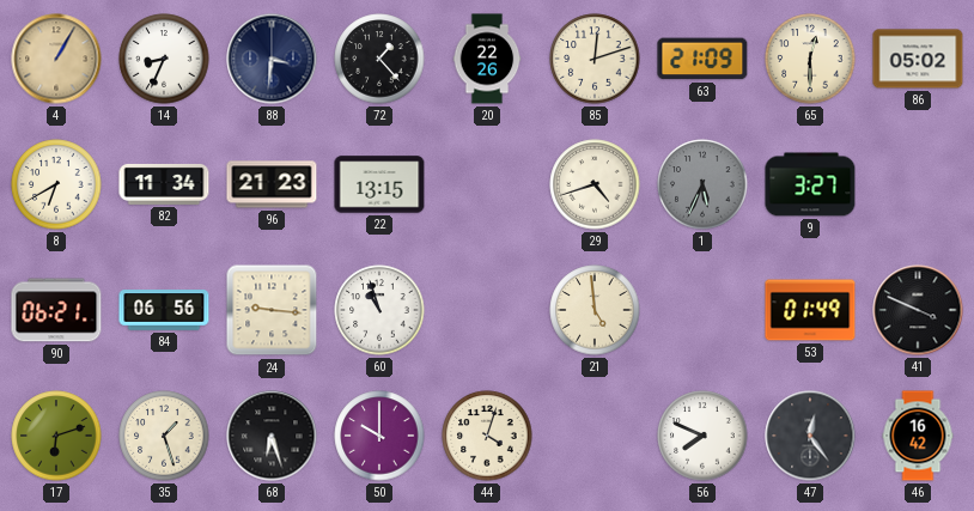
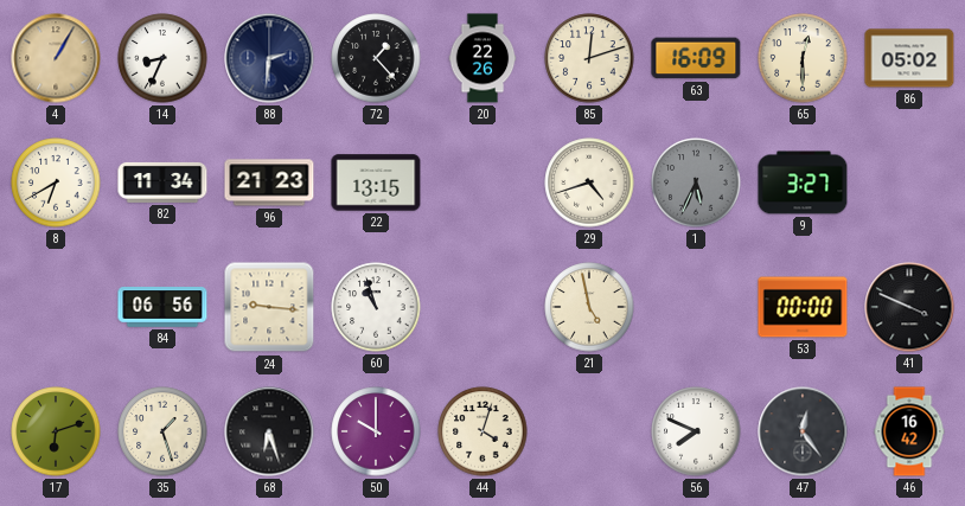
88: 3:31 -> 2:31 (269, 58)
63: 21:09 -> 16:09 (696, 58)
90: 06:21 -> none (56, 310)
21: 4:59 -> 4:58 (589, 307)
53: 01:49 -> 00:00 (803, 307)
